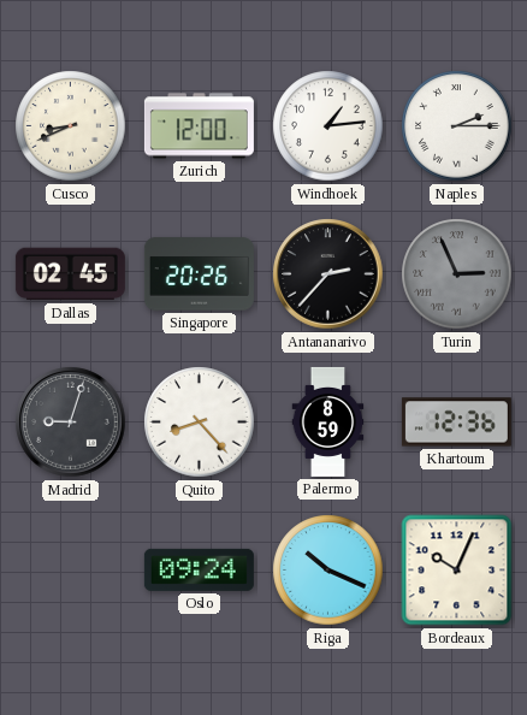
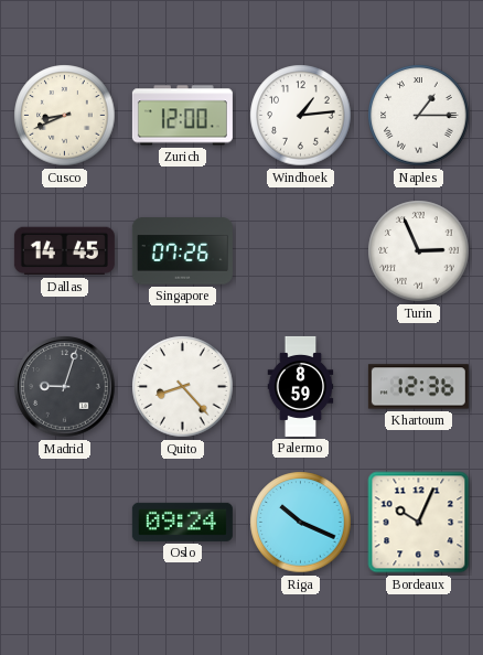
Naples: 2:15 -> 1:15 (419, 116)
Dallas: 02:45 -> 14:45 (64, 251)
Singapore: 20:26 -> 07:26 (182, 251)
Antananarivo: 2:37 -> none (328, 274)
Turin dial: grey -> white (419, 251)
